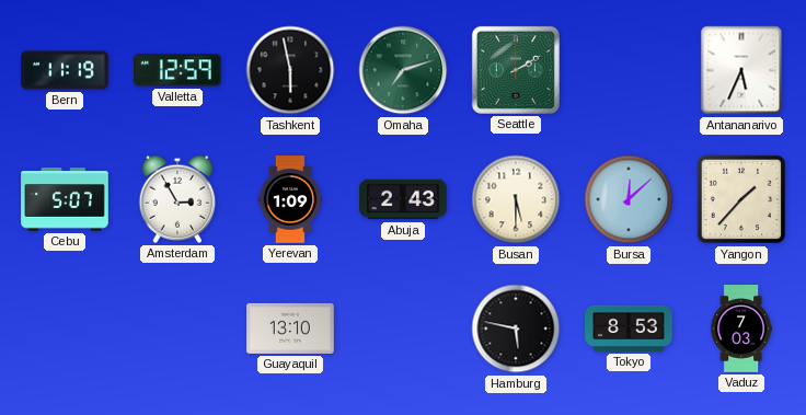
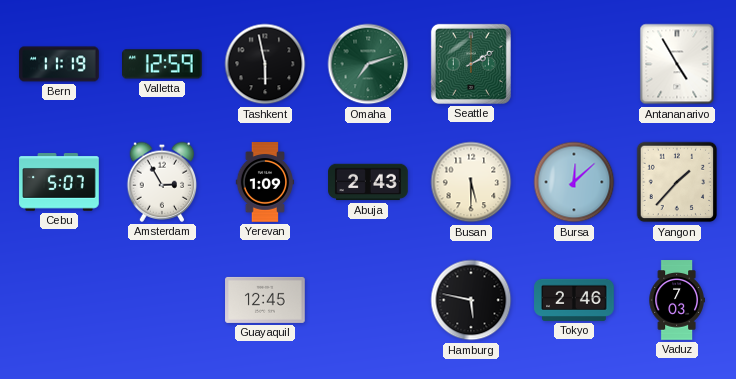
Antananarivo: 5:34 -> 4:55 (677, 64)
Guayaquil: 13:10 -> 12:45 (265, 300)
Tokyo: 8:53 -> 2:46 (574, 300)
